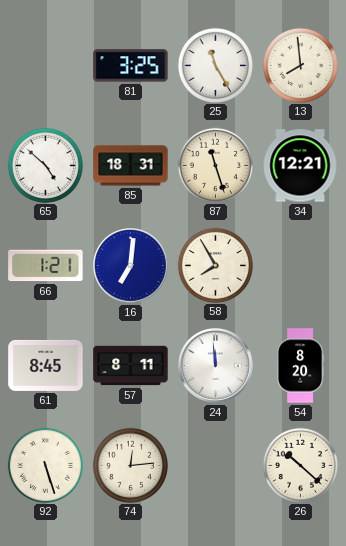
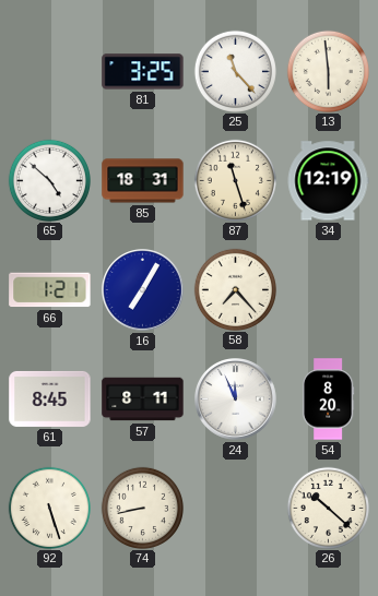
25: 11:25 -> 11:23 (235, 71)
13: 7:59 -> 5:59 (328, 71)
34: 12:21 -> 12:19 (328, 181)
16: 7:01 -> 7:05 (143, 290)
58: 7:55 -> 7:23 (235, 289)
24: 11:59 -> 11:56 (236, 400)
74: 12:14 -> 8:43 (142, 508)
